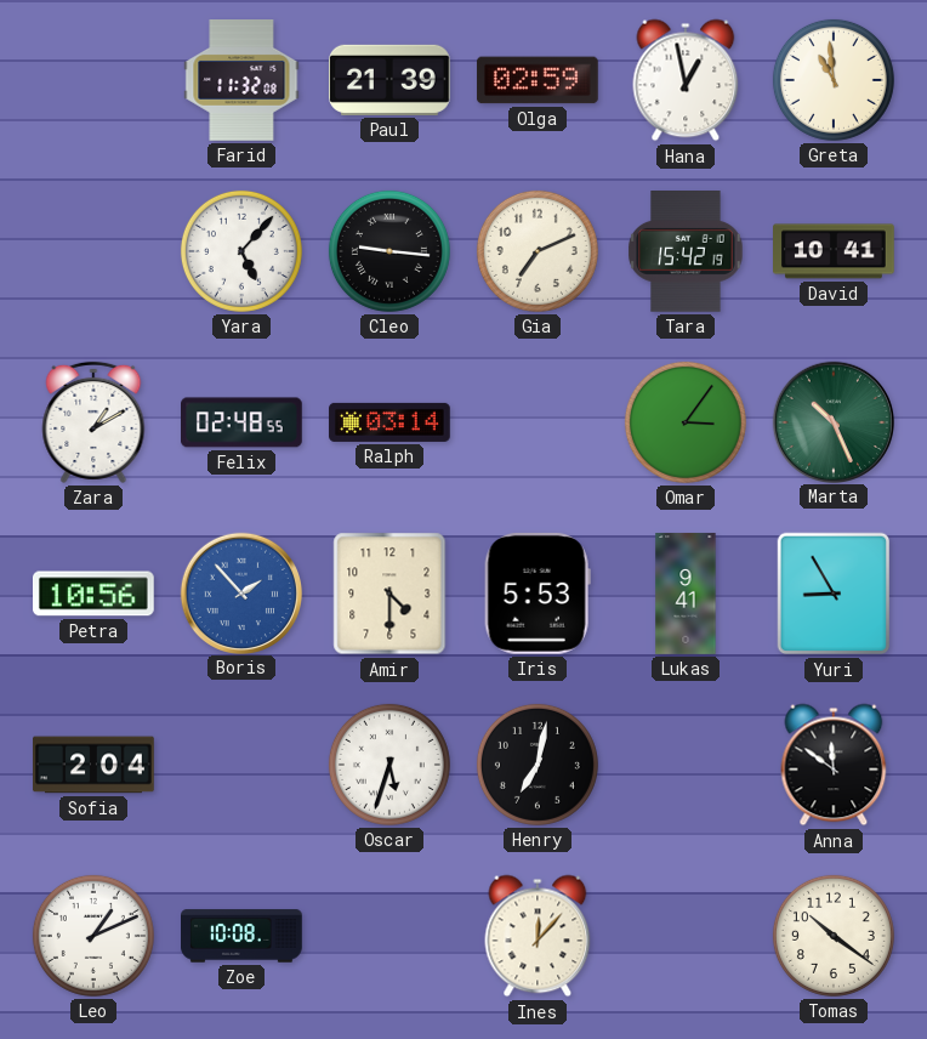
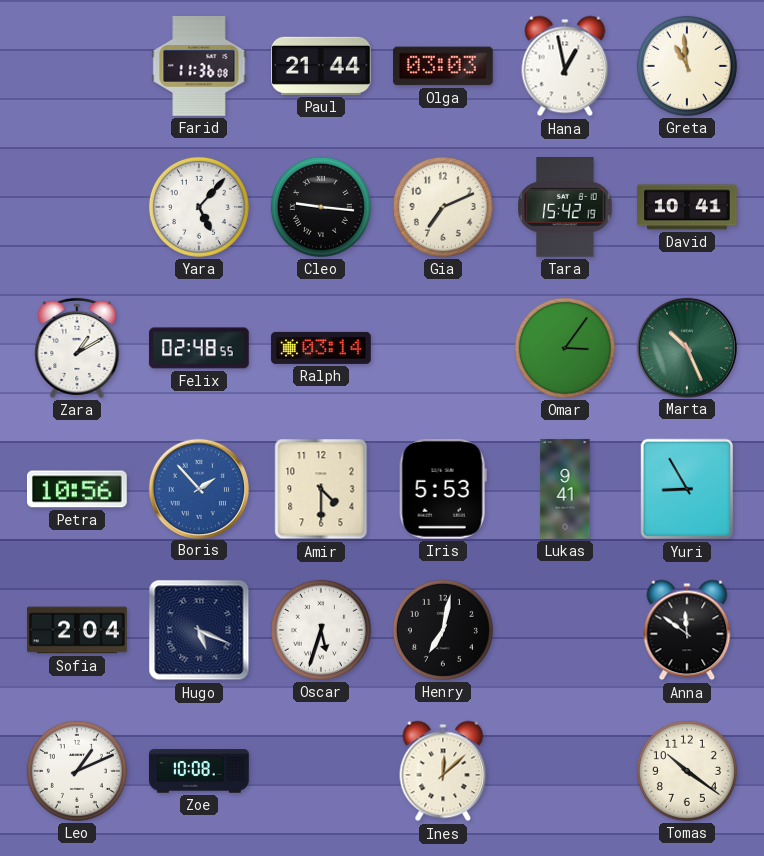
Farid: 11:32 -> 11:36 (199, 67)
Paul: 21:39 -> 21:44 (322, 66)
Olga: 02:59 -> 03:03 (444, 66)
Hugo: none -> 5:19 (199, 630)
Ines: 12:07 -> 12:08 (443, 771)
